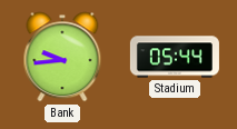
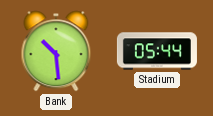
Bank: 9:44 -> 10:29 (56, 51)
